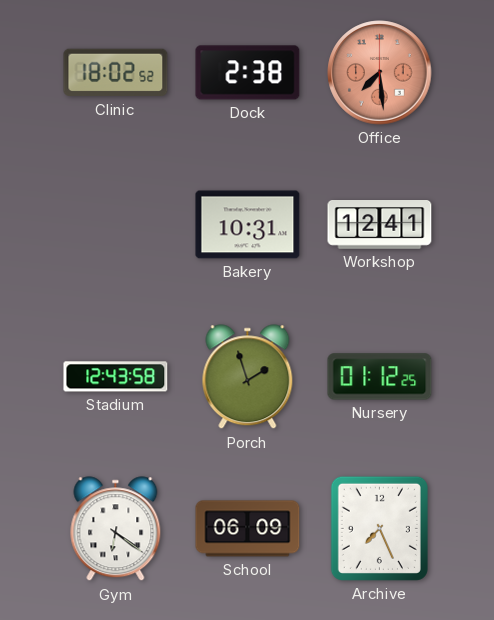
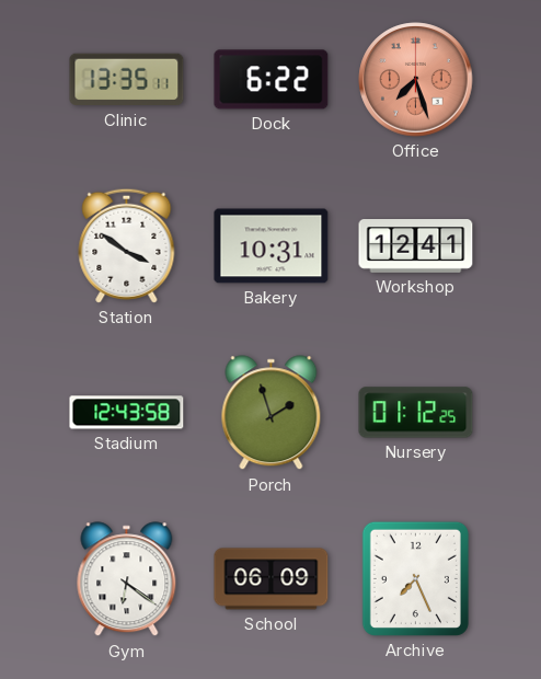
Clinic: 18:02 -> 13:35 (127, 80)
Dock: 2:38 -> 6:22 (272, 80)
Office: 7:29 -> 7:27 (416, 80)
Station: none -> 3:51 (127, 245)
